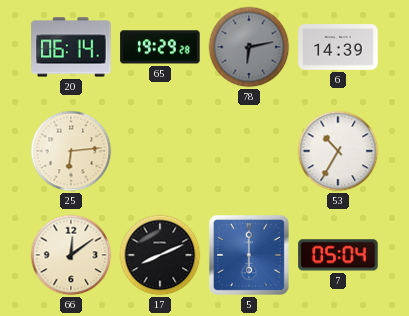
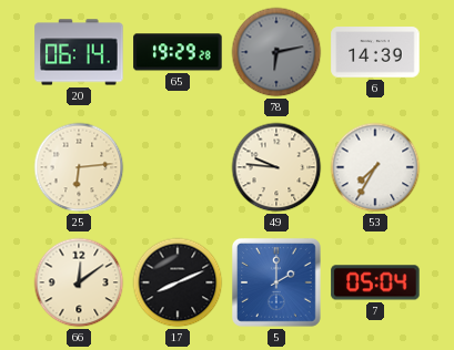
49: none -> 9:46 (276, 167)
53: 10:35 -> 7:35 (375, 167)
5: 6:00 -> 2:00 (276, 282)
